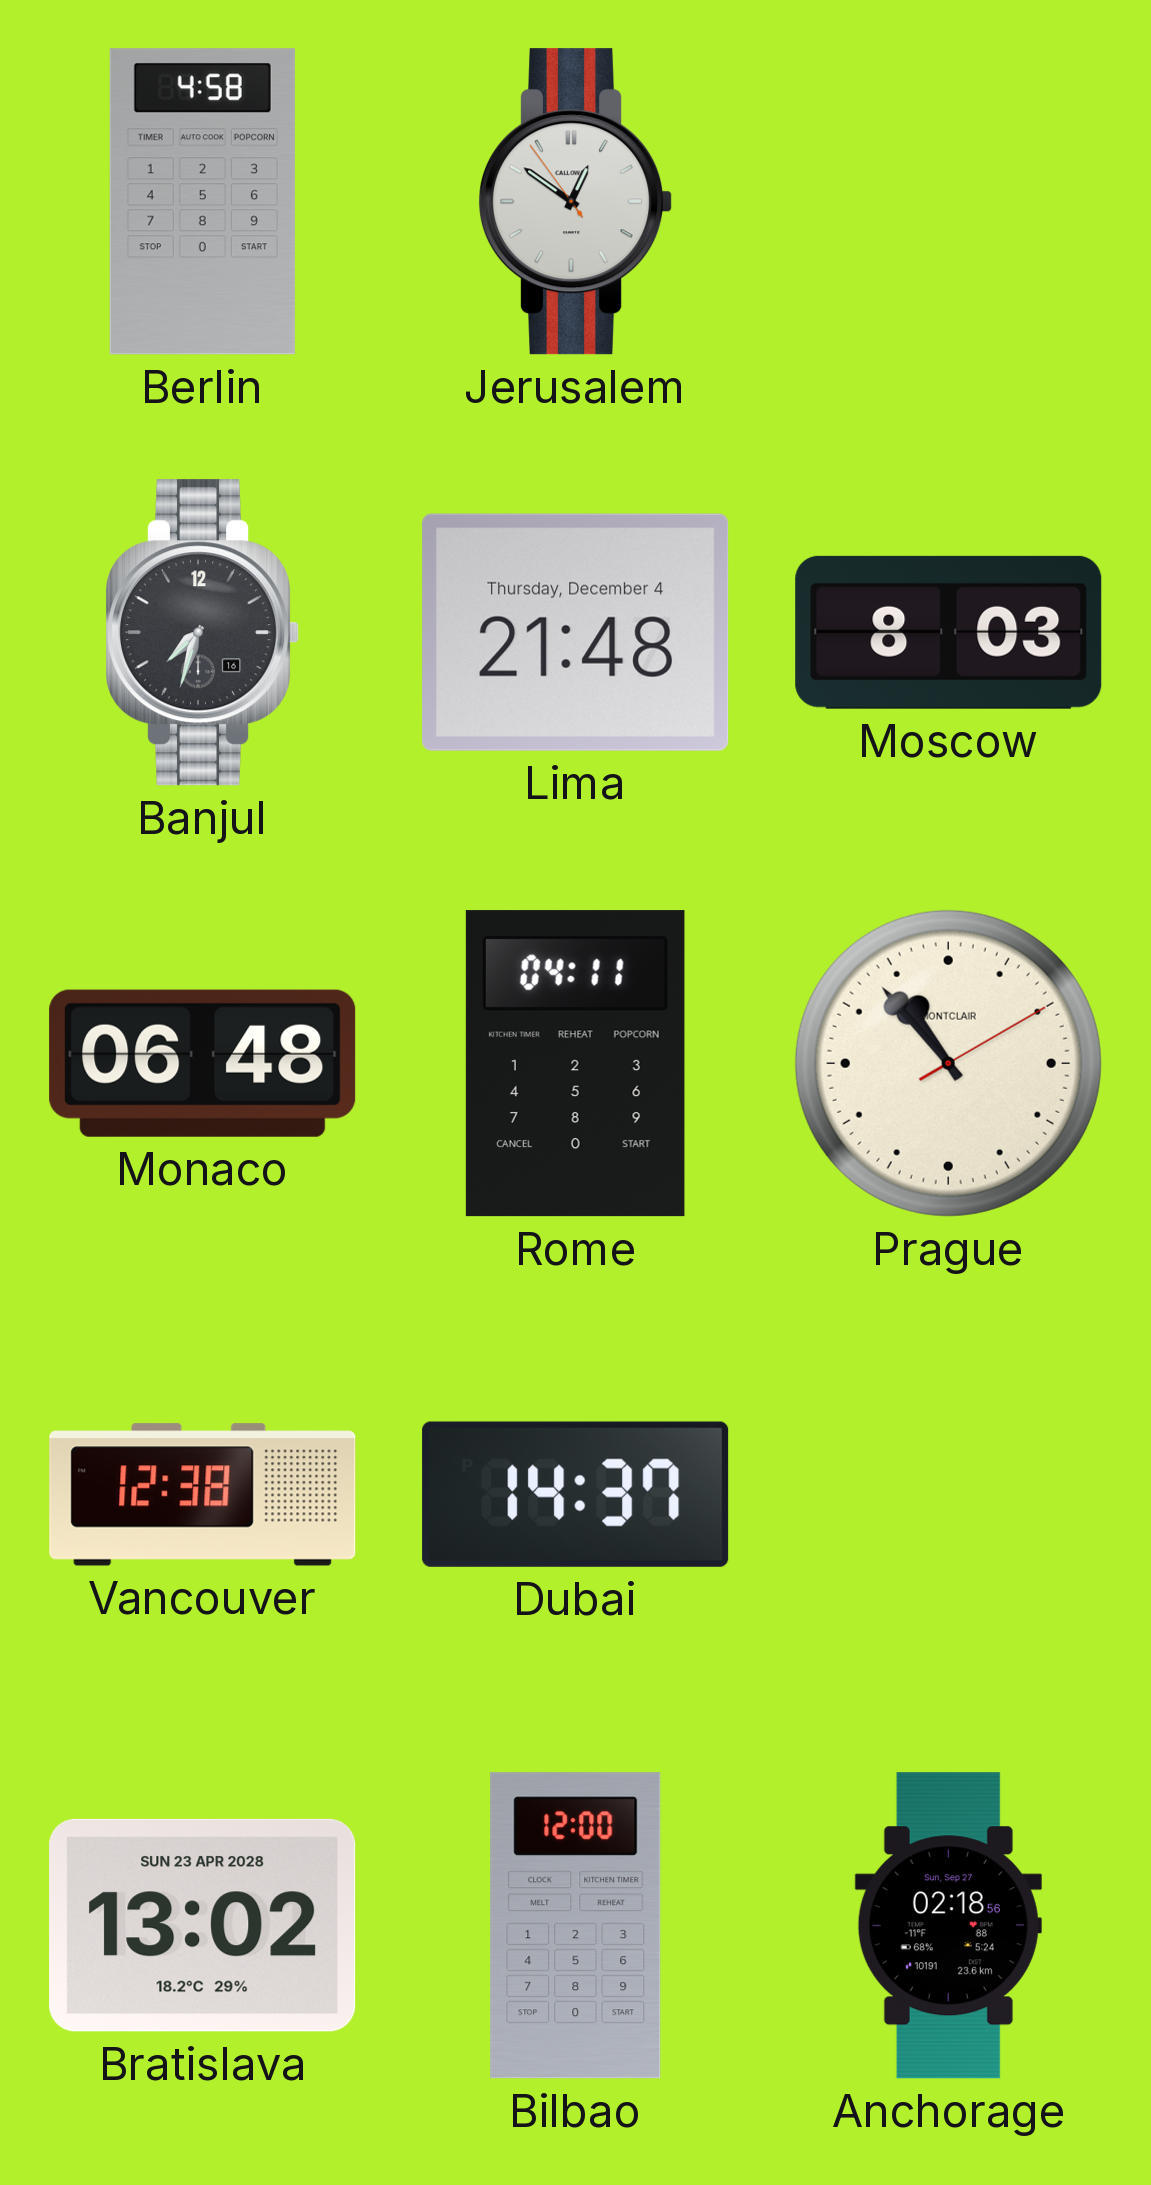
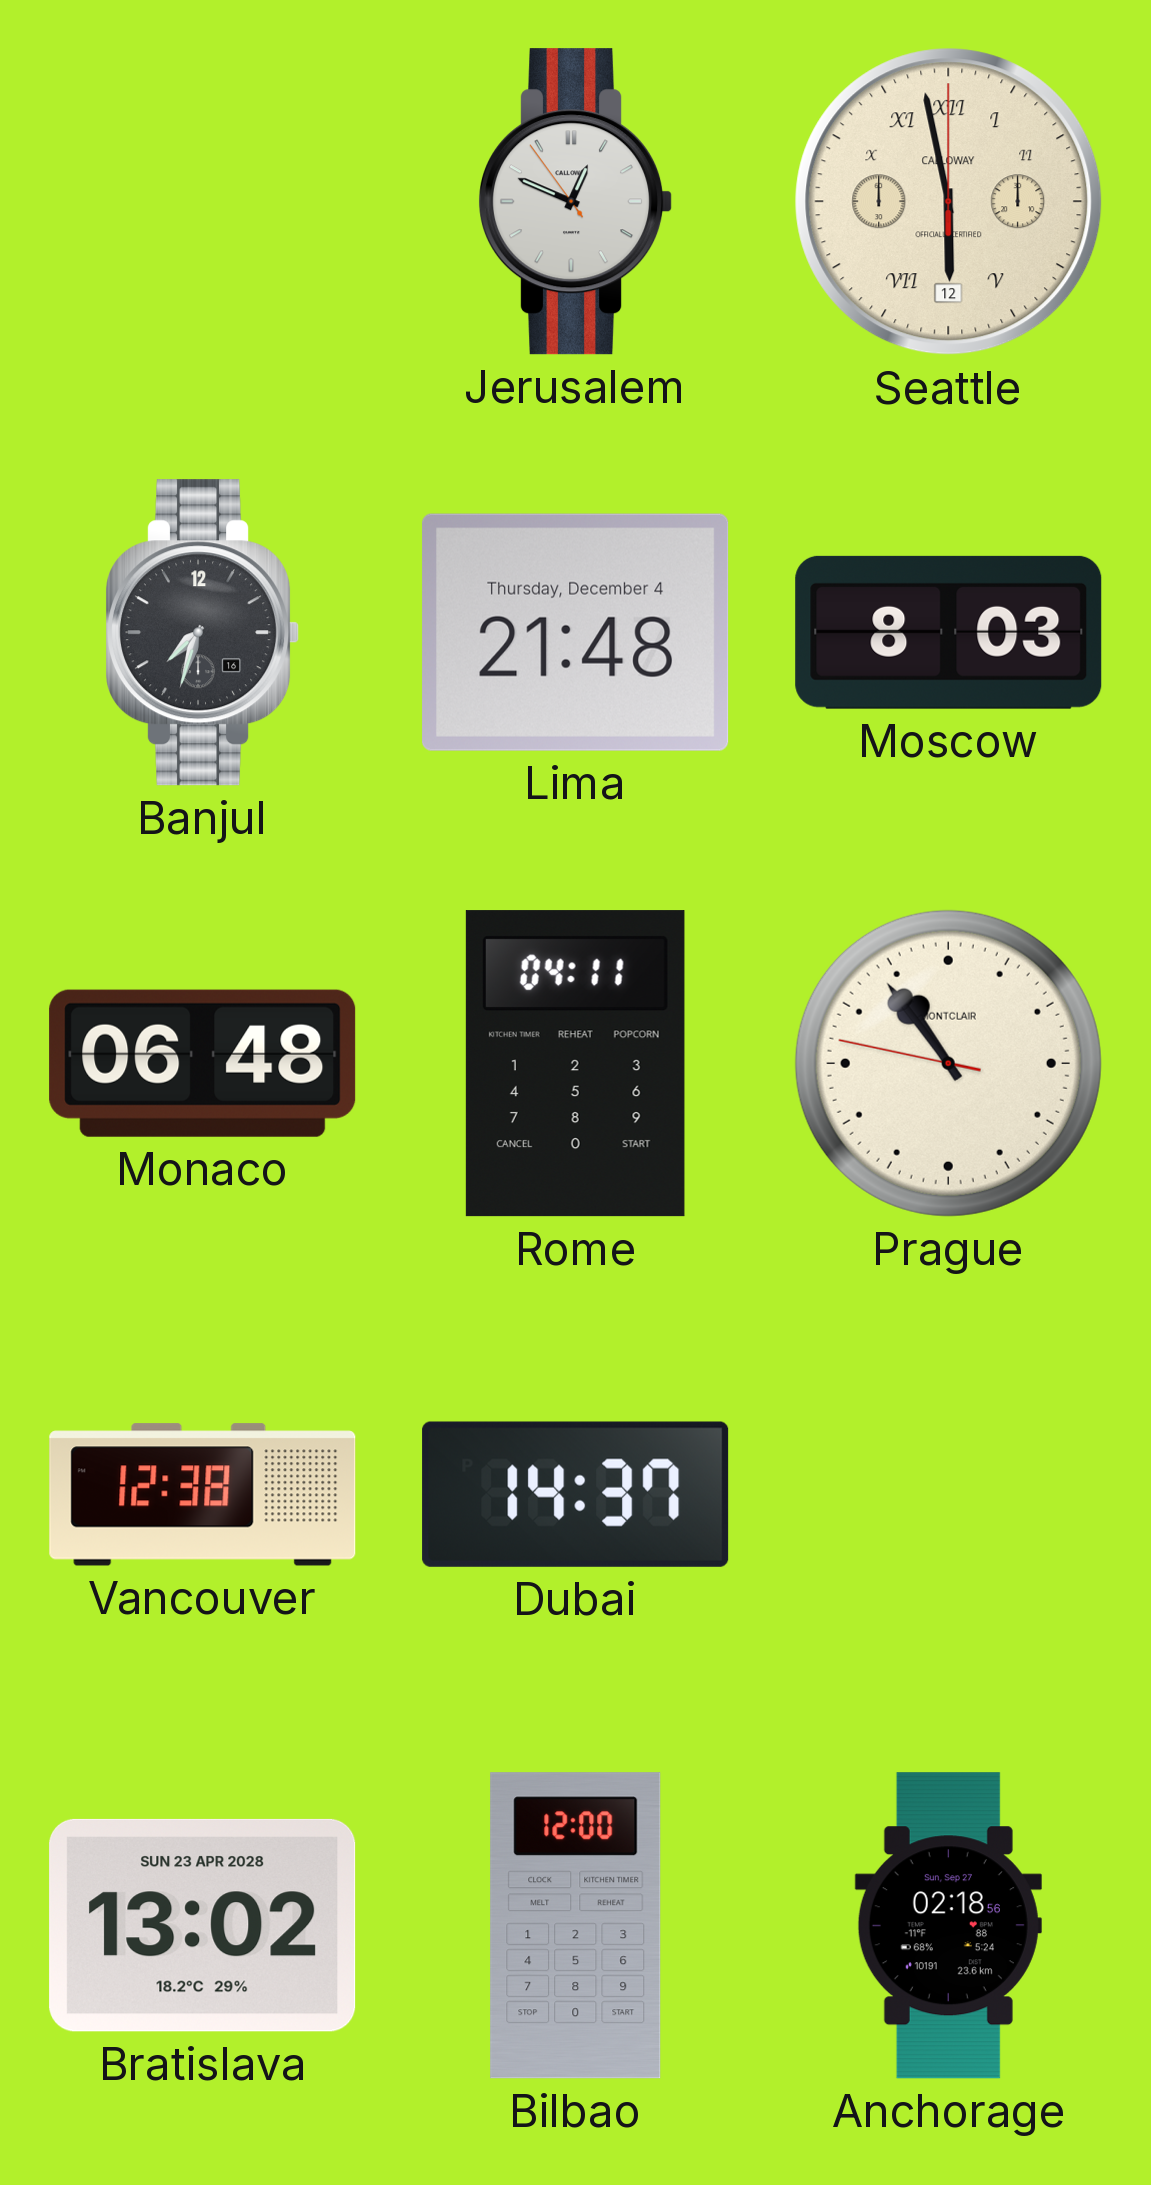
Berlin: 4:58 -> none (202, 202)
Jerusalem: 12:50 -> 12:48 (576, 202)
Seattle: none -> 5:58 (949, 202)
Prague: 10:53:10 -> 10:53:47 (948, 1063)
